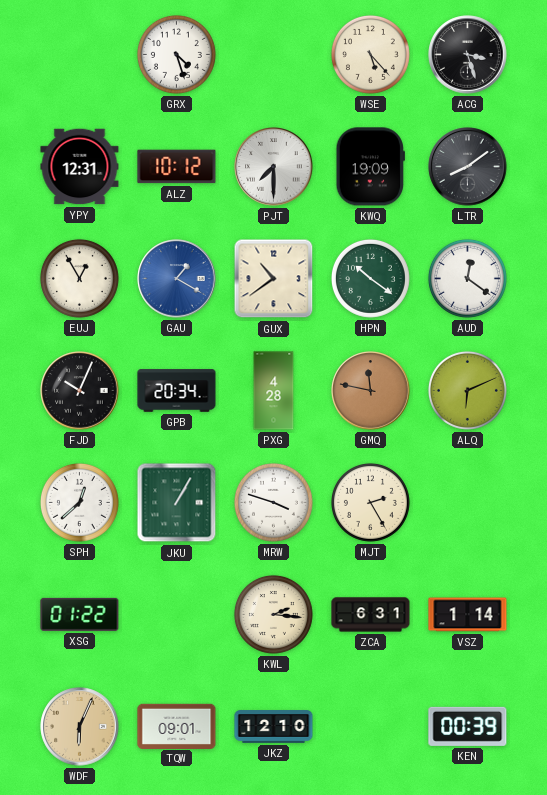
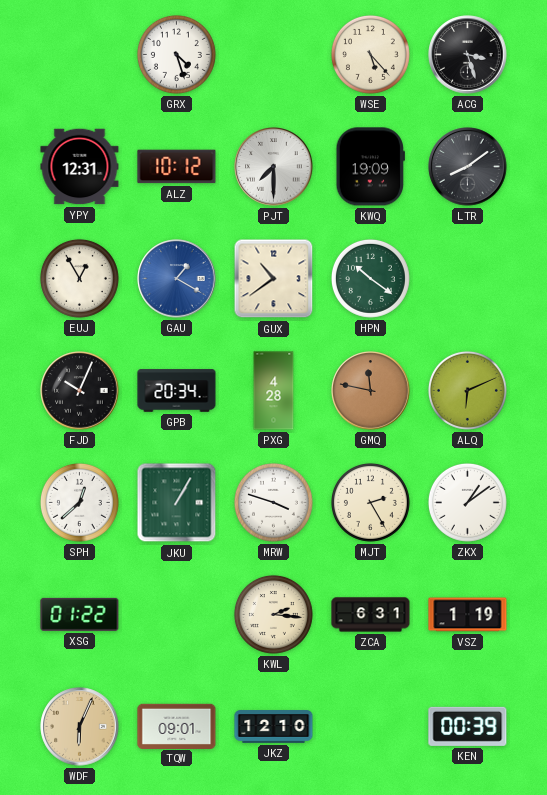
AUD: 12:21 -> none (467, 278)
ZKX: none -> 1:09 (467, 502)
VSZ: 1:14 -> 1:19 (468, 615)
